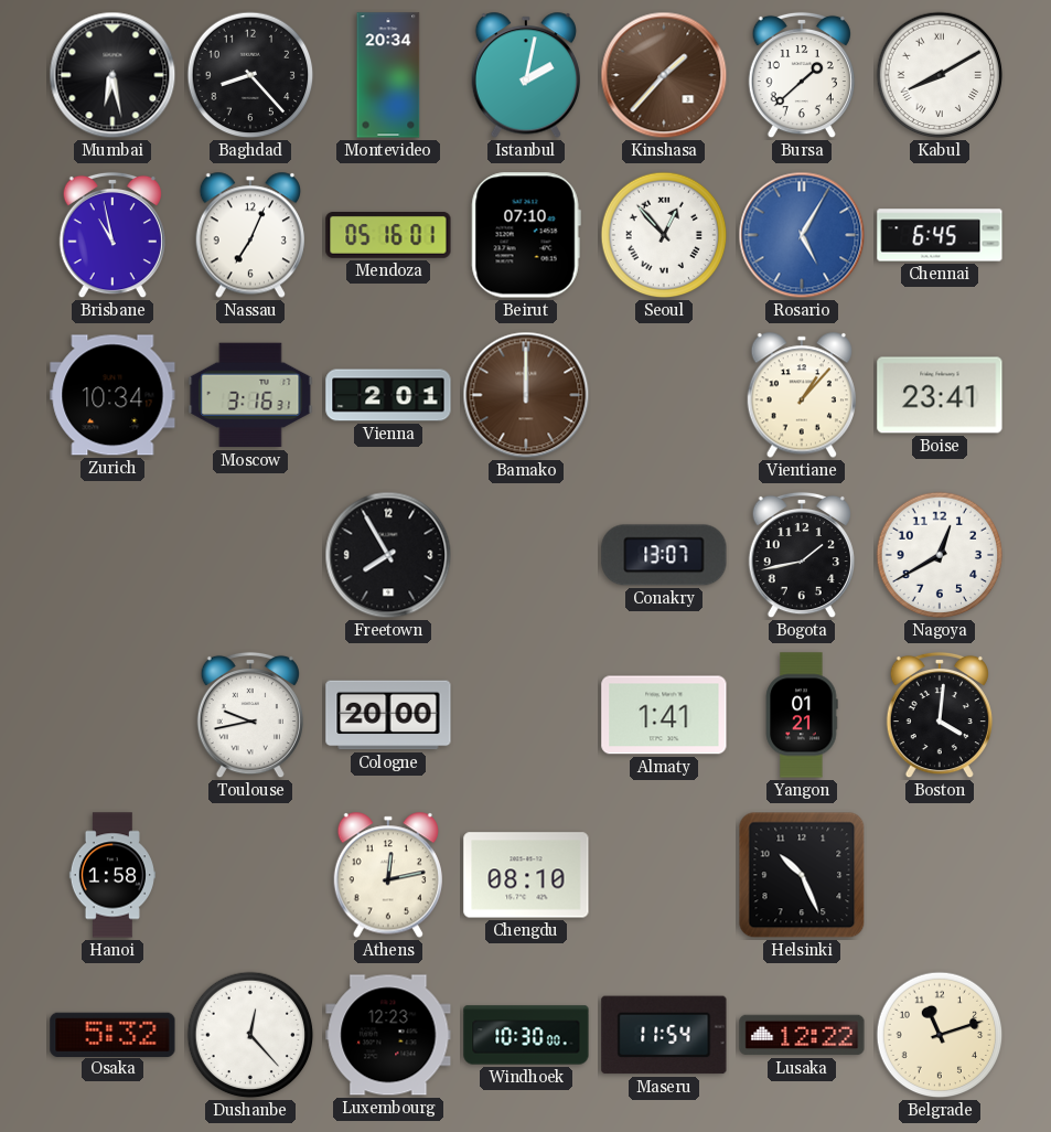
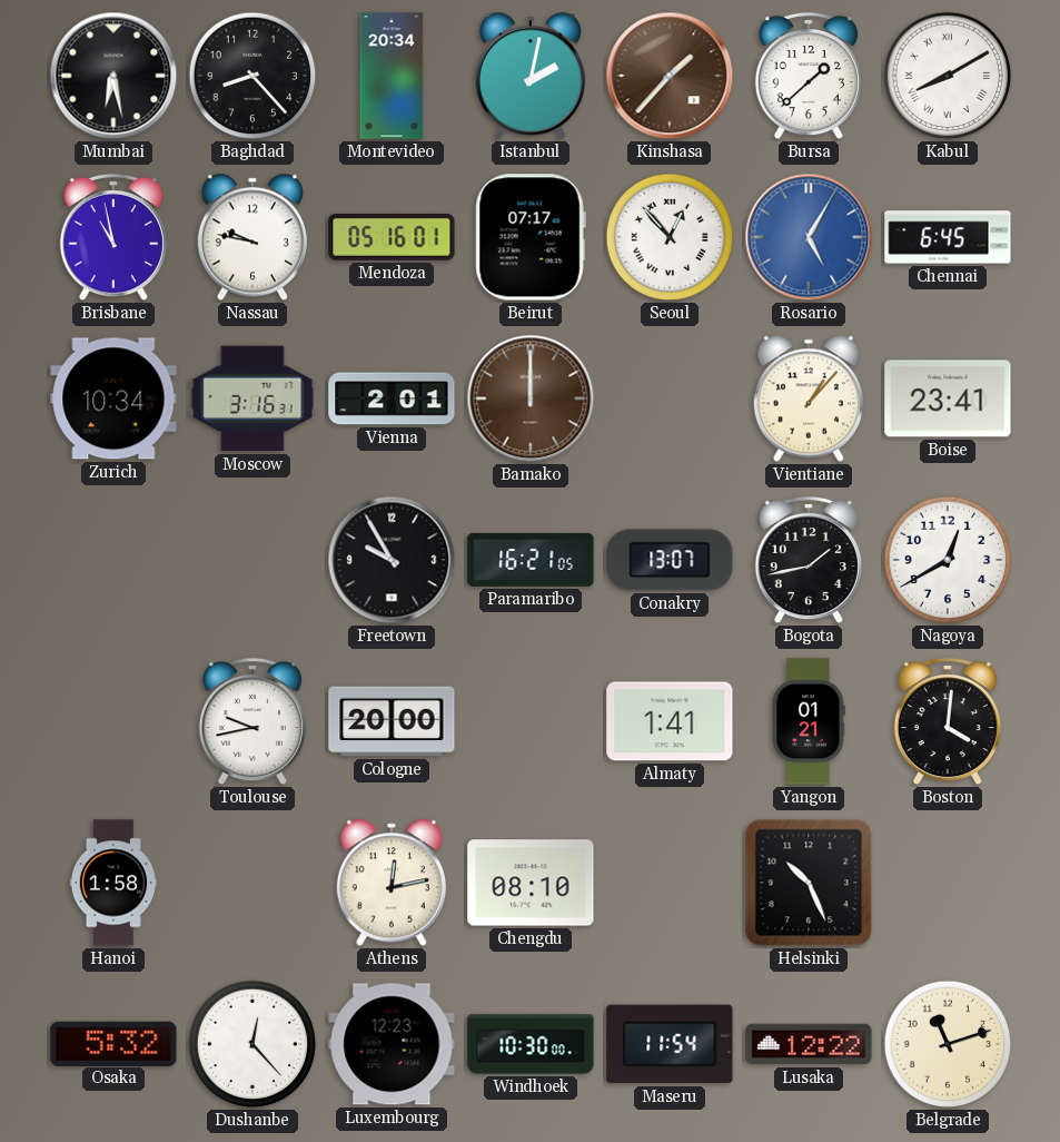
Nassau: 7:04 -> 9:47 (252, 237)
Beirut: 07:10 -> 07:17 (531, 237)
Freetown: 7:55 -> 9:55 (392, 560)
Paramaribo: none -> 16:21 (531, 560)
